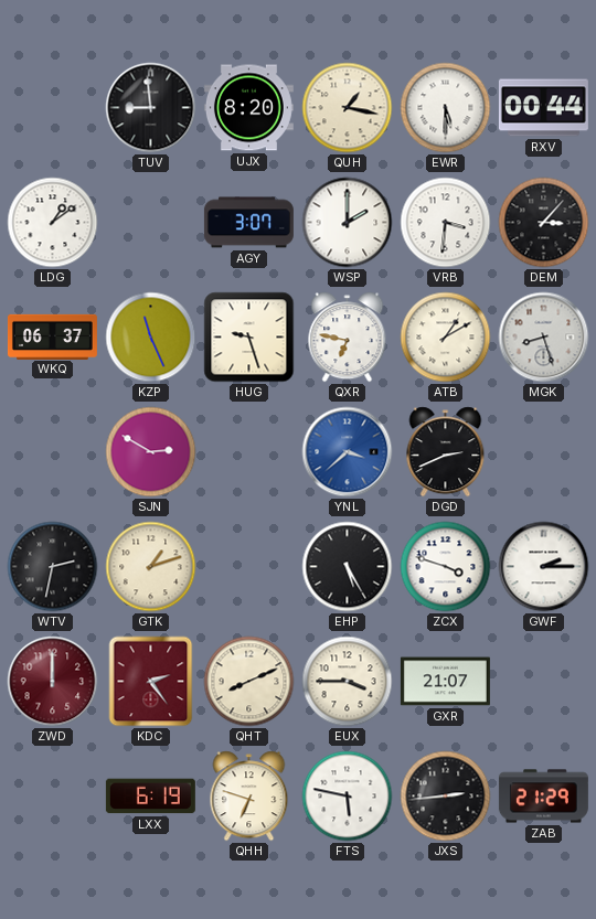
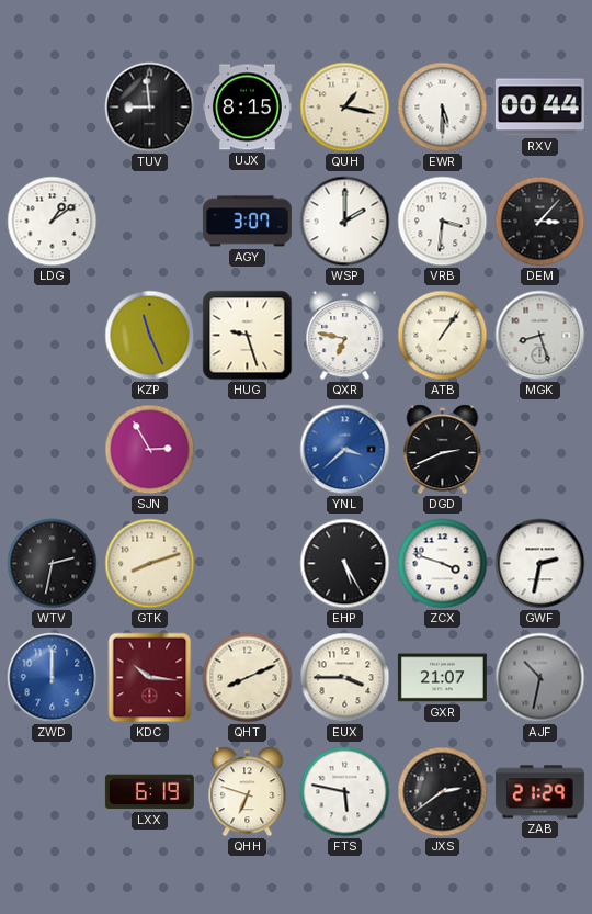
UJX: 8:20 -> 8:15 (247, 108)
WKQ: 06:37 -> none (52, 336)
ATB: 1:10 -> 1:06 (443, 336)
SJN: 2:50 -> 2:55 (150, 450)
GTK: 1:12 -> 8:12 (150, 564)
GWF: 2:15 -> 2:32 (540, 564)
ZWD dial: burgundy -> blue (53, 678)
KDC: 2:24 -> 10:16 (150, 678)
AJF: none -> 10:32 (540, 678)
JXS: 2:44 -> 2:39 (443, 792)
